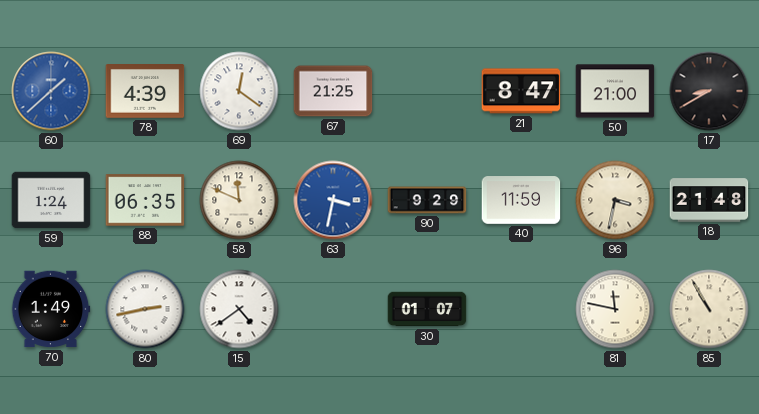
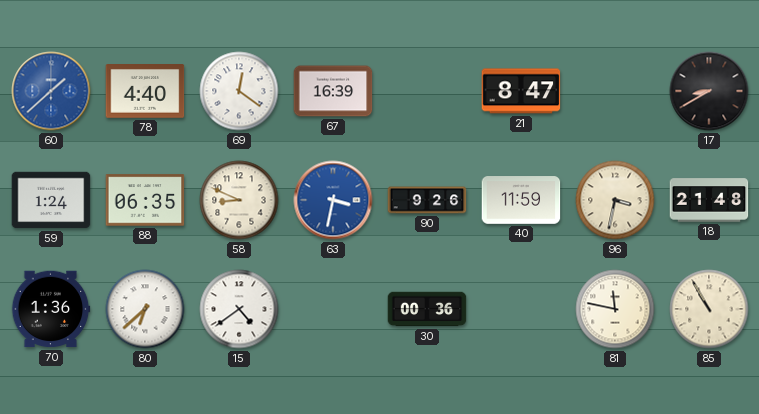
78: 4:39 -> 4:40 (145, 92)
67: 21:25 -> 16:39 (333, 91)
50: 21:00 -> none (615, 91)
58: 11:49 -> 8:49 (239, 200)
90: 9:29 -> 9:26 (427, 200)
70: 1:49 -> 1:36 (51, 309)
80: 2:43 -> 6:38 (145, 309)
30: 01:07 -> 00:36 (427, 309)
